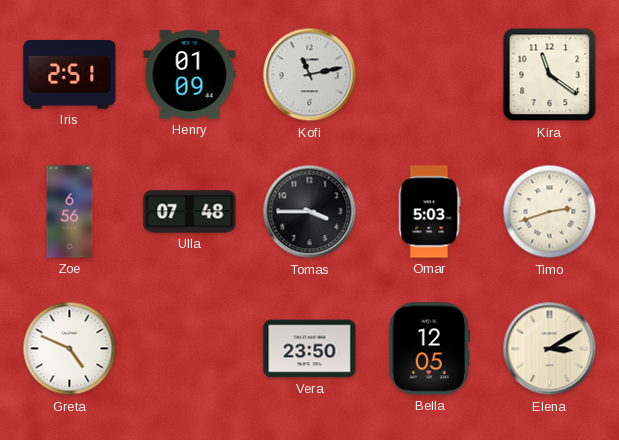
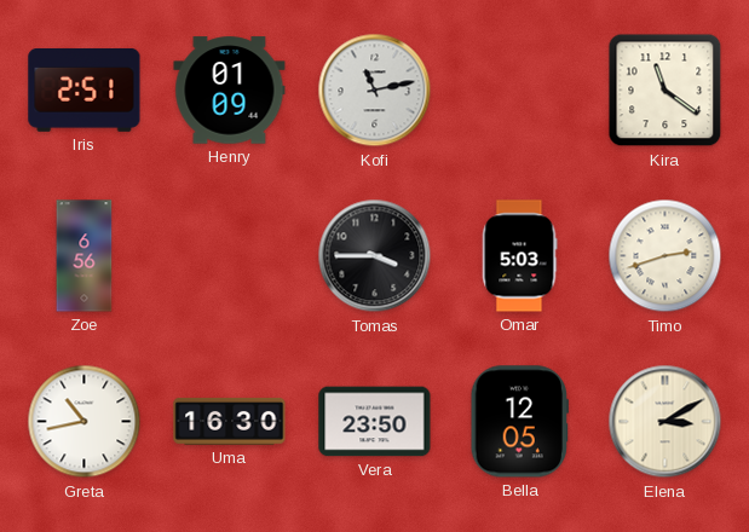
Ulla: 07:48 -> none (190, 212)
Greta: 4:49 -> 10:43 (85, 422)
Uma: none -> 16:30 (230, 422)
